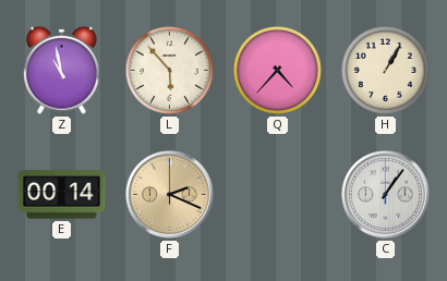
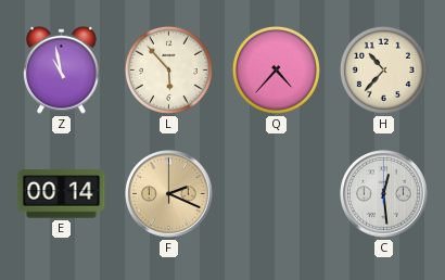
H: 1:05 -> 10:37 (383, 69)
C: 1:06 -> 12:29 (384, 194)
